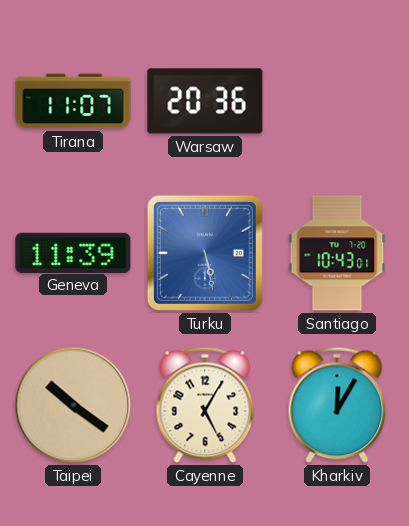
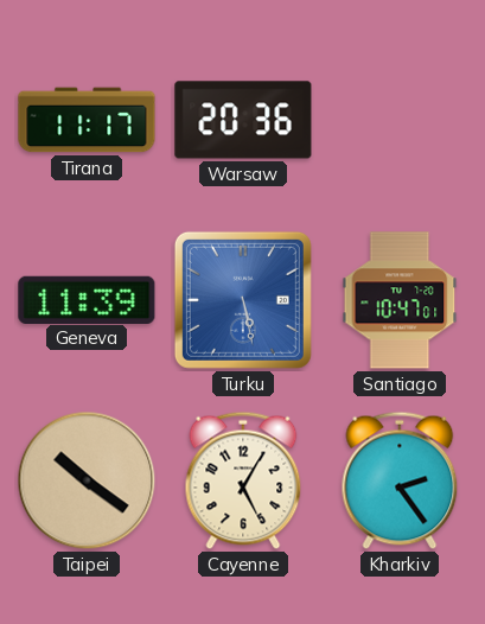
Tirana: 11:07 -> 11:17 (87, 120)
Santiago: 10:43 -> 10:47 (400, 300)
Kharkiv: 12:05 -> 2:24 (400, 480)
